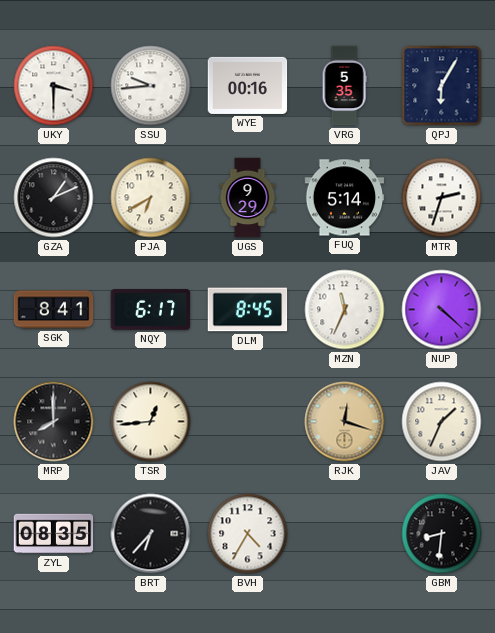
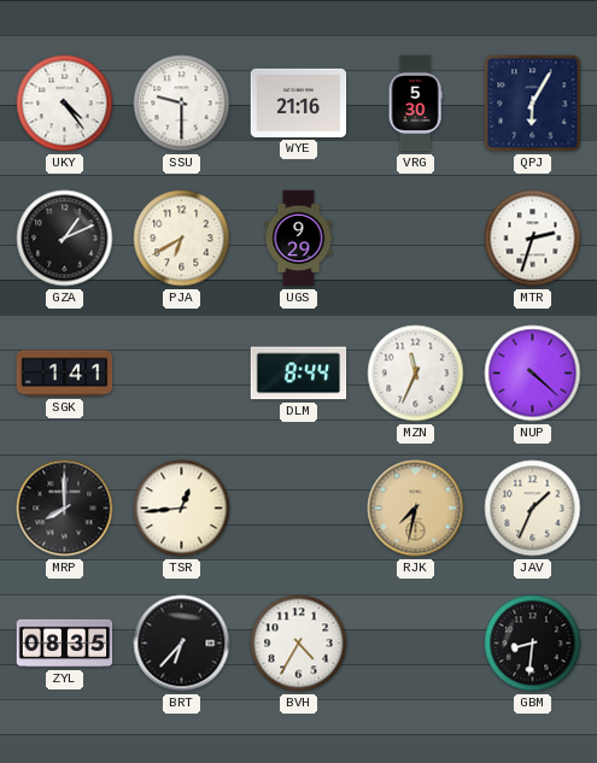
UKY: 3:30 -> 4:24 (65, 104)
SSU: 9:44 -> 9:30 (182, 104)
WYE: 00:16 -> 21:16 (299, 102)
VRG: 5:35 -> 5:30 (415, 104)
FUQ: 5:14 -> none (345, 198)
SGK: 8:41 -> 1:41 (65, 374)
NQY: 6:17 -> none (151, 310)
DLM: 8:45 -> 8:44 (299, 374)
RJK: 12:18 -> 7:32 (416, 509)
